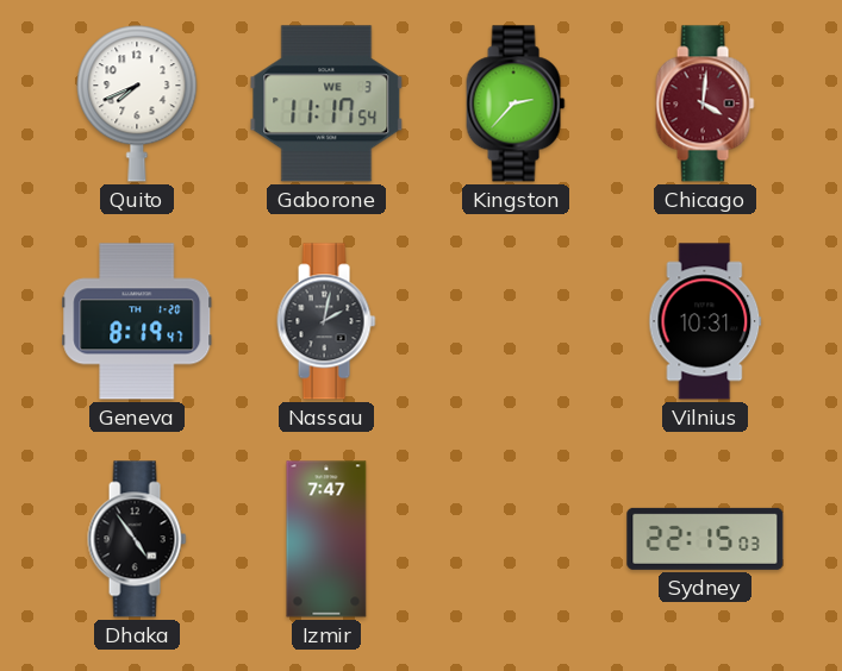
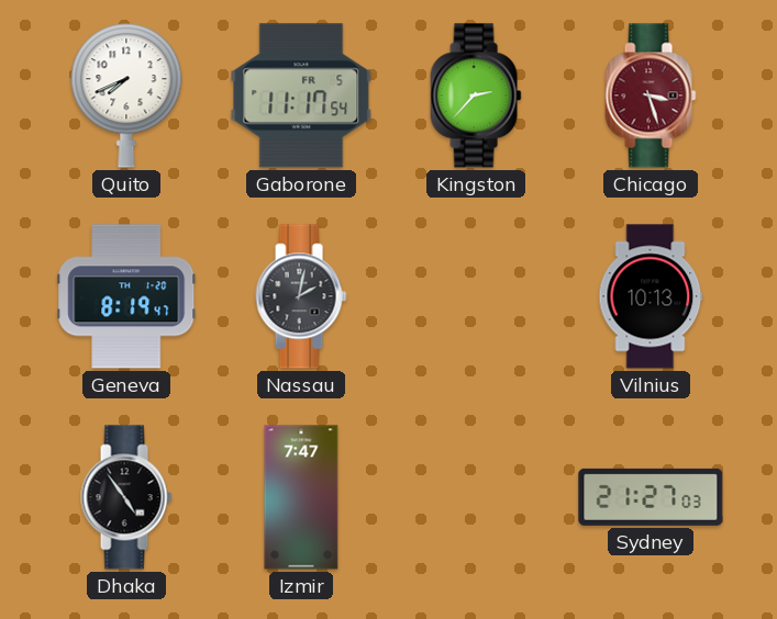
Gaborone date: WE 3 -> FR 5 (301, 95)
Chicago: 4:01 -> 3:27 (651, 95)
Vilnius: 10:31 -> 10:13 (651, 296)
Sydney: 22:15 -> 21:27 (651, 497)
